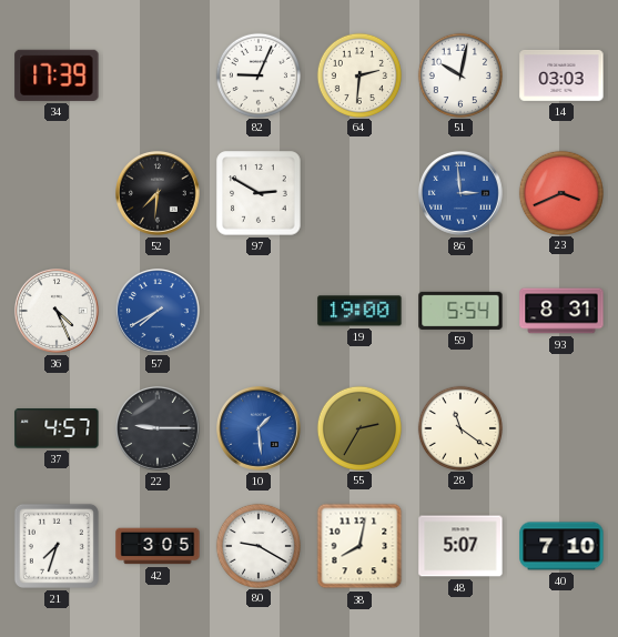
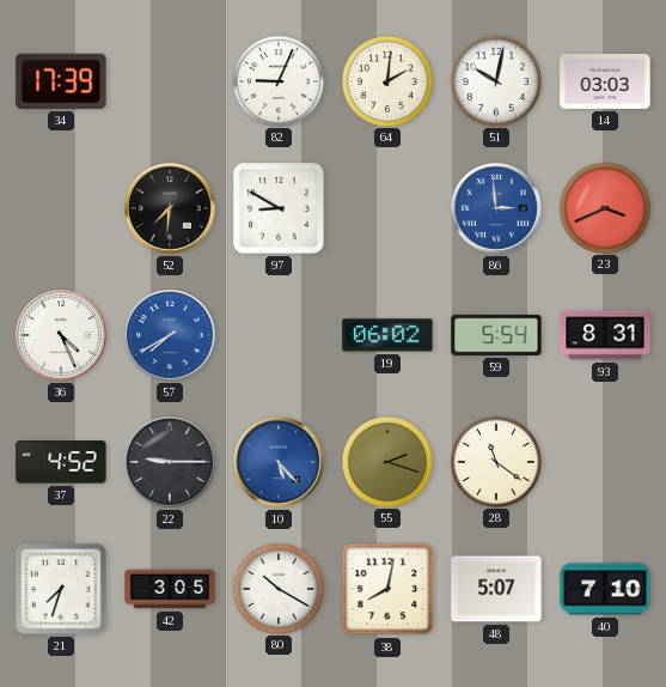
64: 2:31 -> 2:01 (386, 80)
97: 2:50 -> 8:50 (279, 208)
19: 19:00 -> 06:02 (387, 335)
37: 4:57 -> 4:52 (61, 462)
10: 1:29 -> 5:23 (280, 463)
55: 2:35 -> 2:18 (386, 461)
80: 9:20 -> 10:20 (277, 588)
